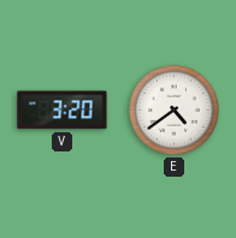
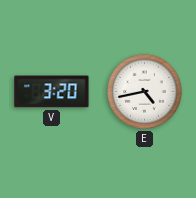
E: 4:39 -> 4:43 (144, 91)
